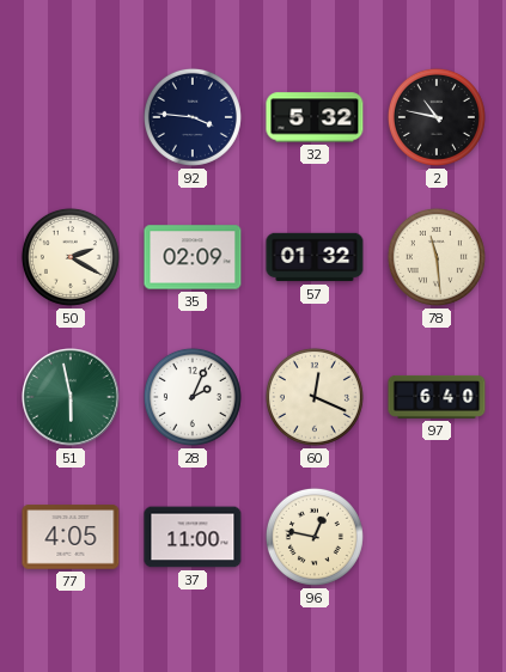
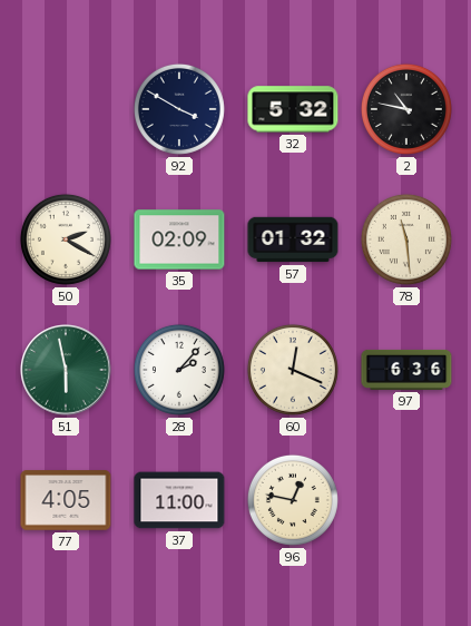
92: 3:46 -> 3:50 (179, 109)
28: 2:04 -> 2:07 (179, 370)
97: 6:40 -> 6:36 (406, 370)
